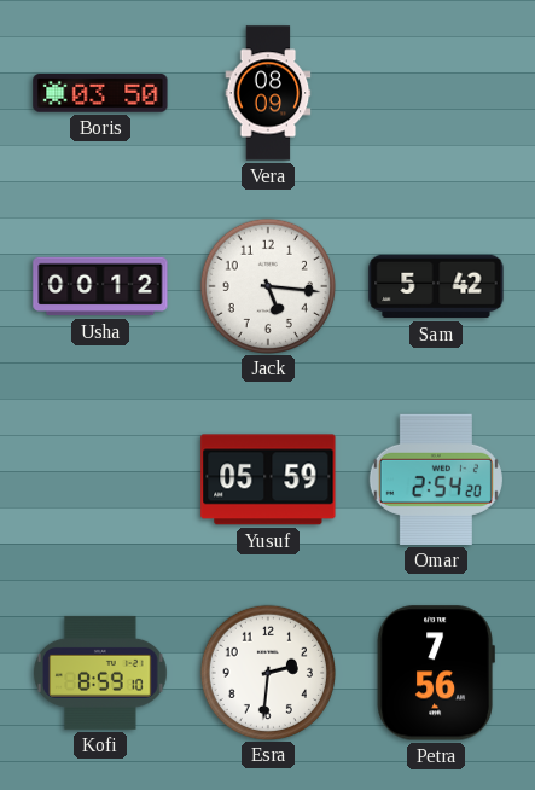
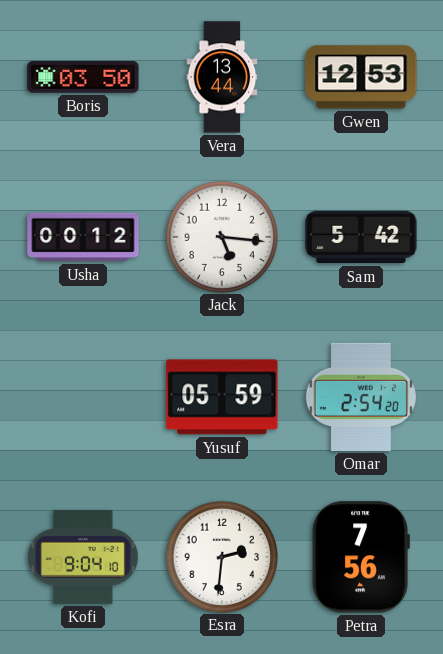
Vera: 08:09 -> 13:44 (222, 77)
Gwen: none -> 12:53 (361, 77)
Kofi: 8:59 -> 9:04 (84, 557)
